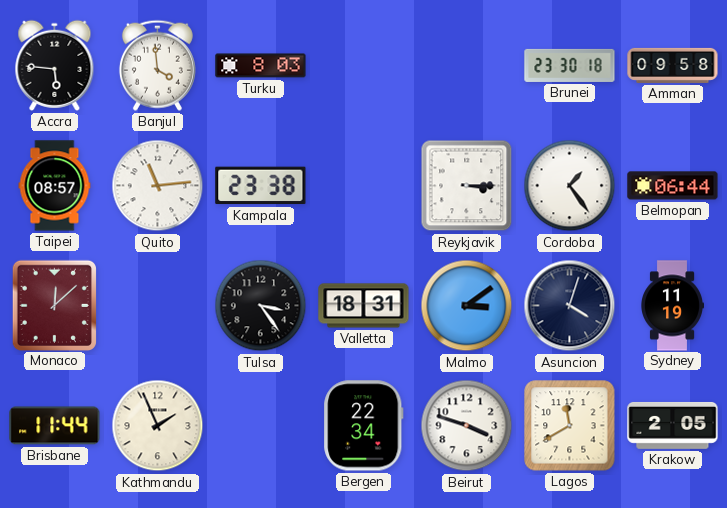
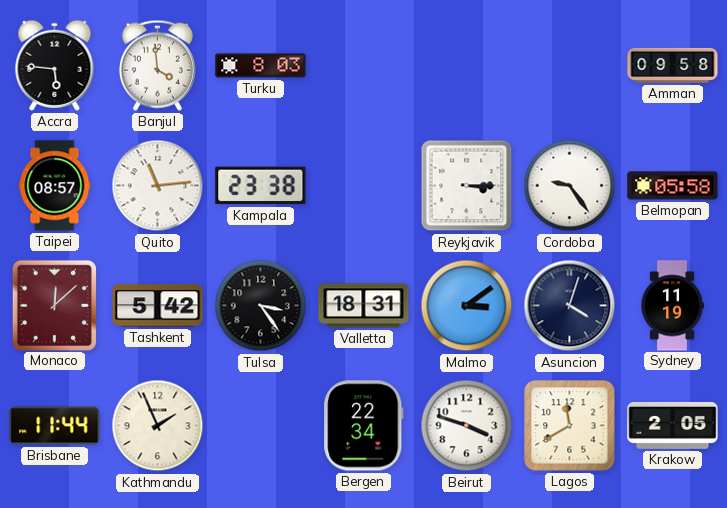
Brunei: 23:30 -> none (570, 65)
Cordoba: 1:24 -> 9:24 (570, 186)
Belmopan: 06:44 -> 05:58 (673, 186)
Tashkent: none -> 5:42 (158, 306)
